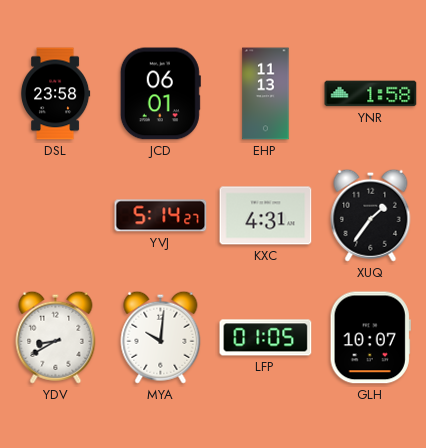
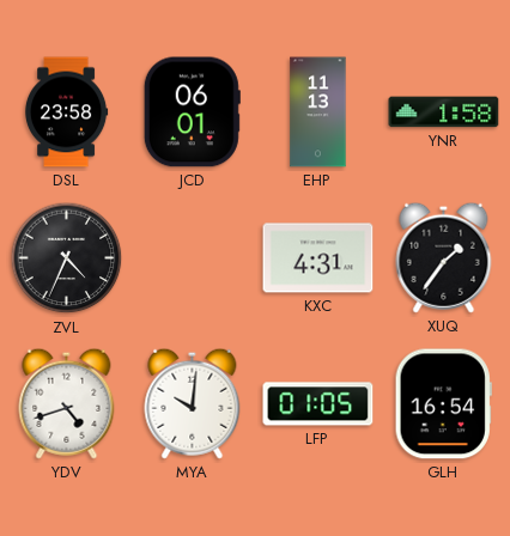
ZVL: none -> 4:34 (67, 258)
YVJ: 5:14 -> none (161, 216)
YDV: 8:40 -> 4:42 (67, 403)
GLH: 10:07 -> 16:54 (443, 404)
